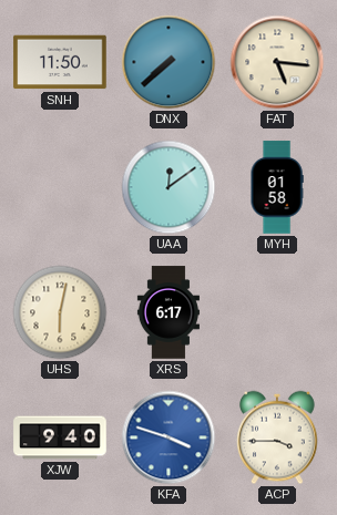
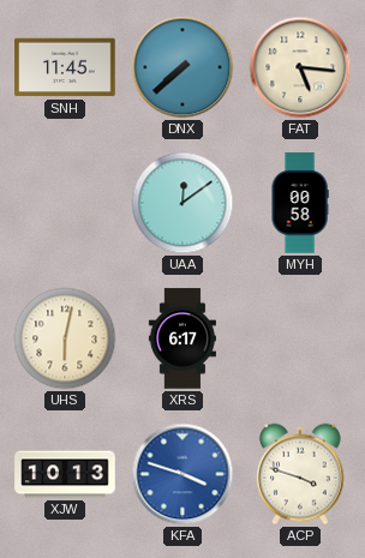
SNH: 11:50 -> 11:45 (65, 67)
MYH: 01:58 -> 00:58 (300, 203)
XJW: 9:40 -> 10:13 (65, 474)
ACP: 3:45 -> 3:48 (300, 474)
